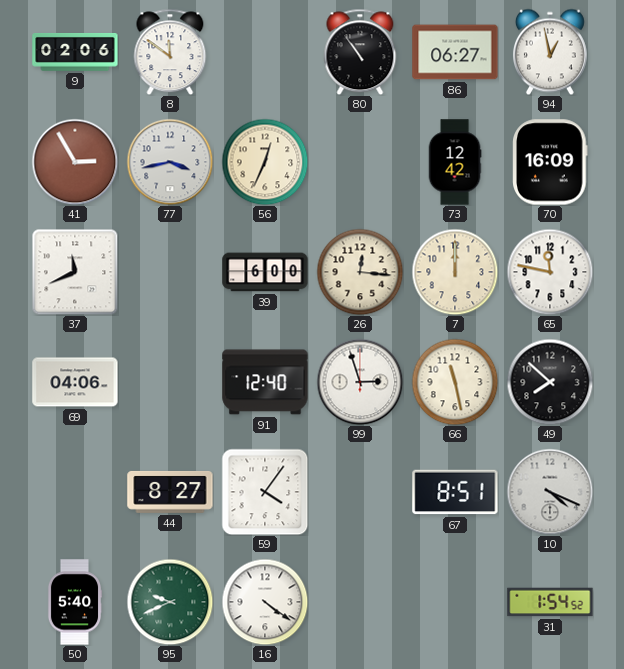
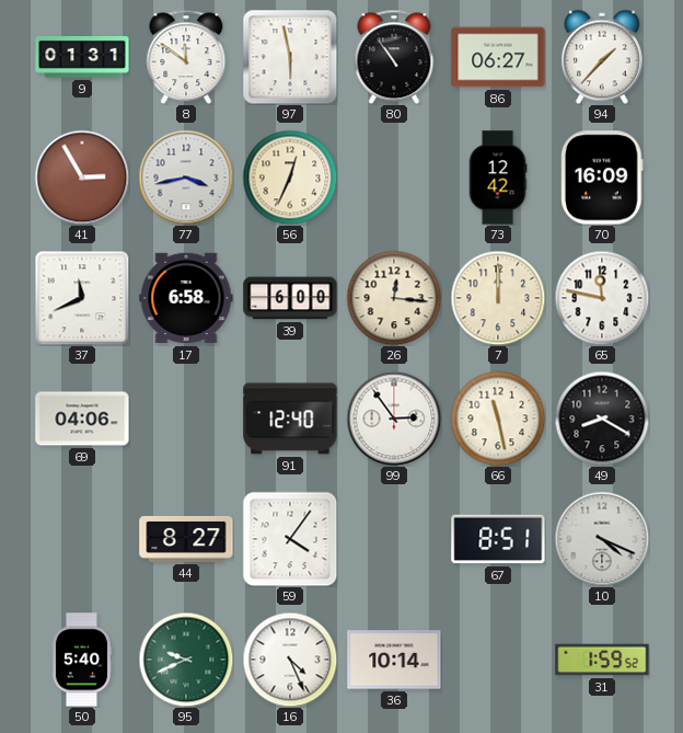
9: 02:06 -> 01:31 (82, 58)
97: none -> 5:58 (290, 57)
94: 12:58 -> 1:37 (602, 57)
17: none -> 6:58 (186, 298)
99: 2:57 -> 2:54 (394, 419)
49: 7:52 -> 8:20 (602, 419)
16: 4:21 -> 4:26 (290, 660)
36: none -> 10:14 (394, 660)
31: 1:54 -> 1:59 (602, 660)
